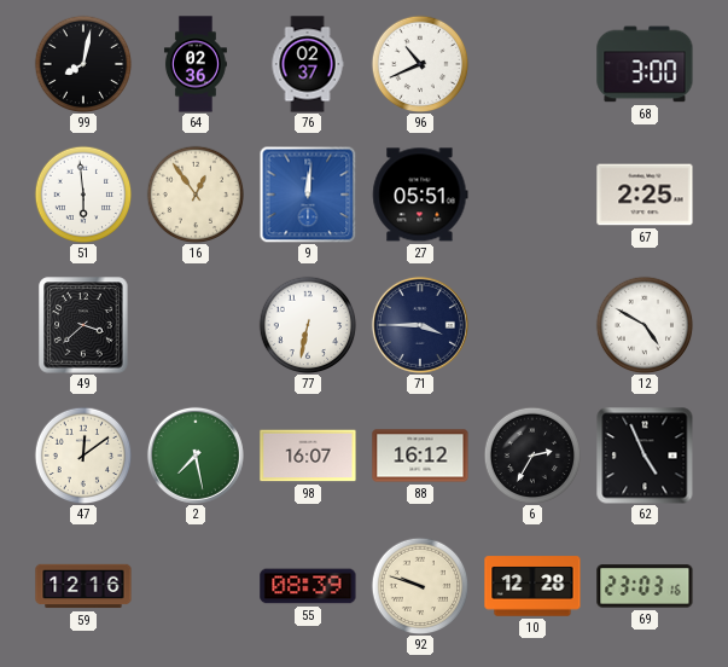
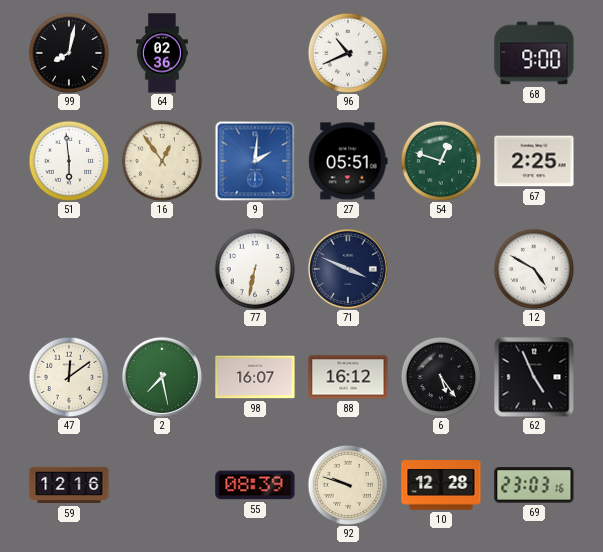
76: 02:37 -> none (308, 64)
68: 3:00 -> 9:00 (534, 53)
9: 12:01 -> 2:01 (255, 161)
54: none -> 12:48 (441, 161)
49: 3:38 -> none (83, 325)
71: 3:45 -> 3:49 (348, 269)
6: 2:35 -> 5:24 (441, 377)
